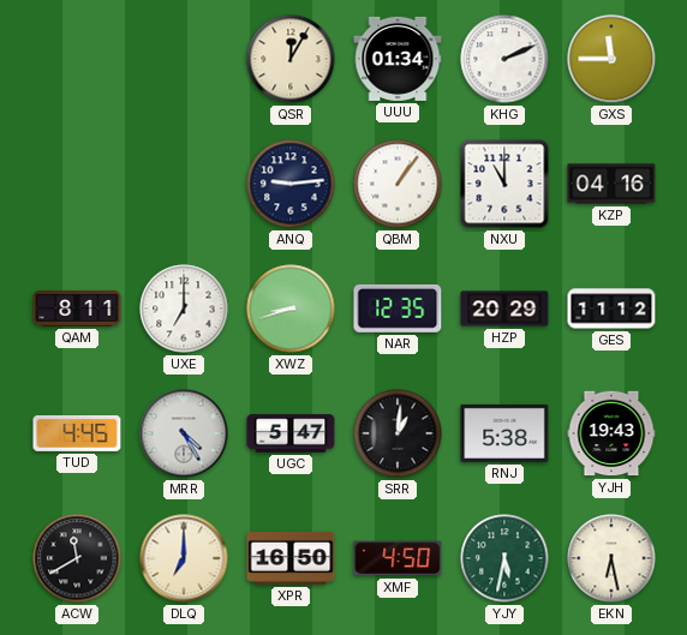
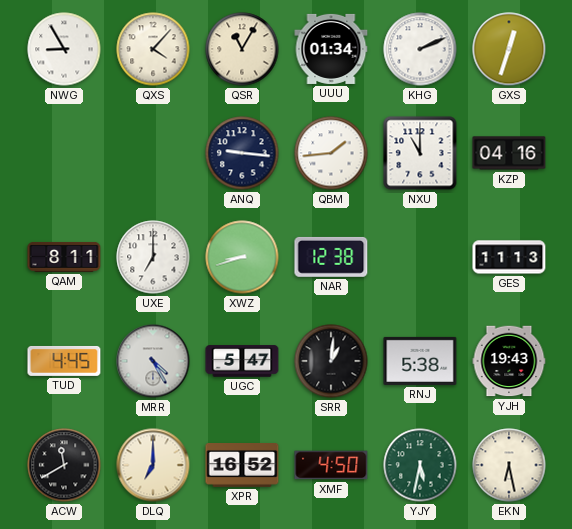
NWG: none -> 8:55 (64, 49)
QXS: none -> 4:07 (153, 49)
QSR: 12:05 -> 11:05 (242, 49)
GXS: 11:45 -> 12:33 (509, 49)
ANQ: 9:14 -> 9:16 (242, 153)
QBM: 1:06 -> 1:44 (331, 153)
NAR: 12:35 -> 12:38 (331, 257)
HZP: 20:29 -> none (504, 308)
GES: 11:12 -> 11:13 (509, 257)
XPR: 16:50 -> 16:52 (242, 466)
